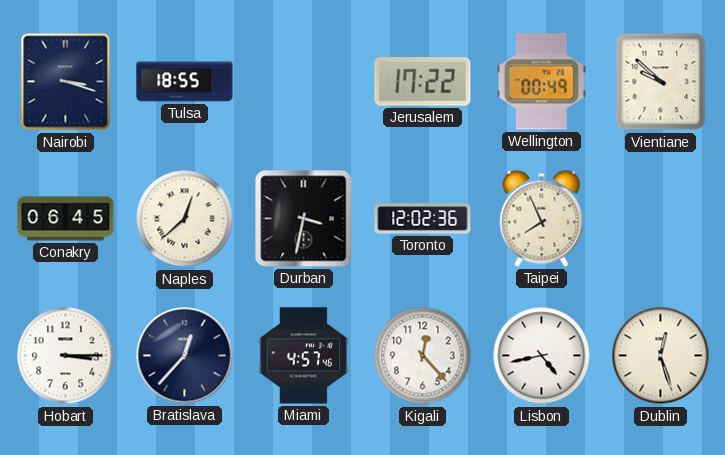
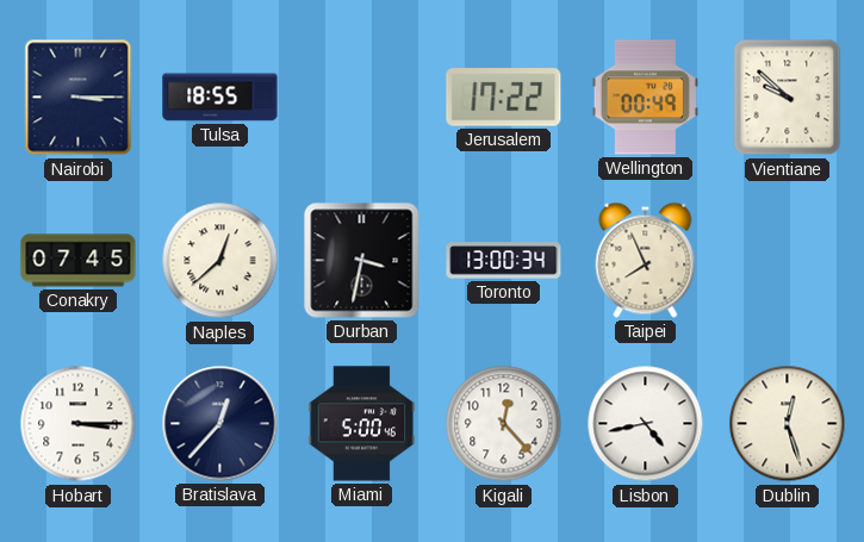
Nairobi: 3:18 -> 3:15 (79, 98)
Conakry: 06:45 -> 07:45 (79, 261)
Toronto: 12:02 -> 13:00 (504, 261)
Miami: 4:57 -> 5:00 (362, 424)
